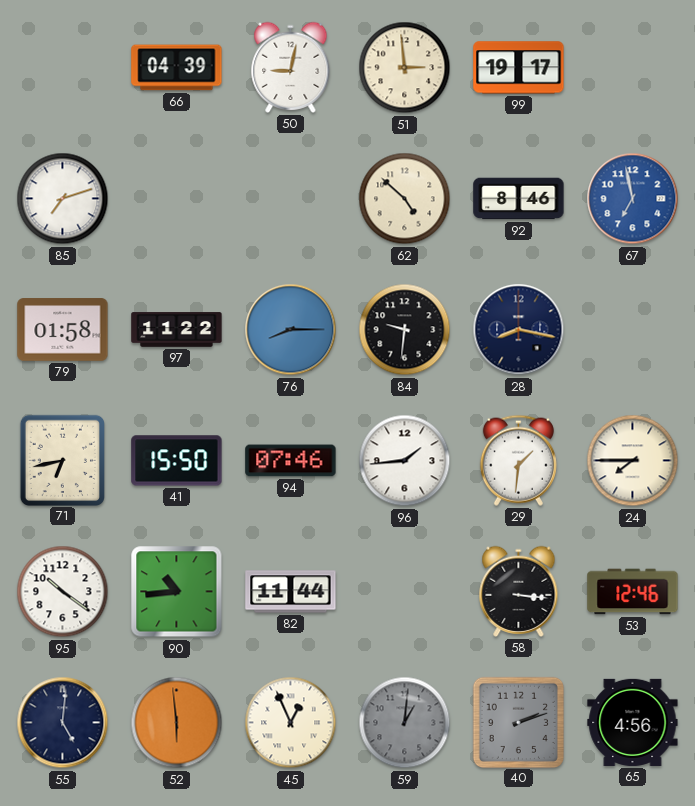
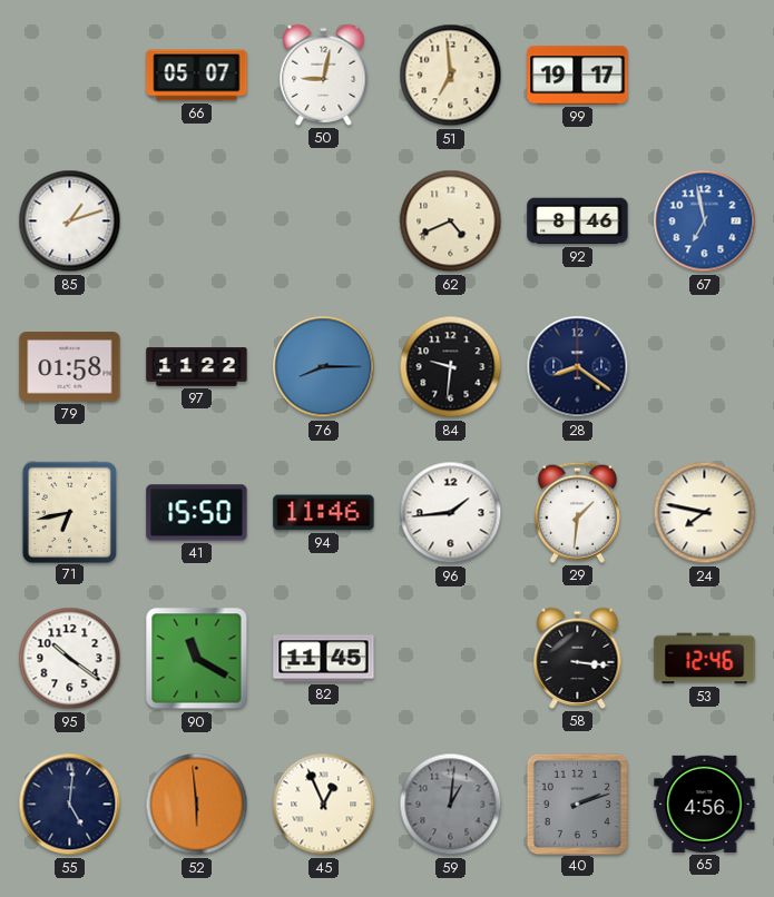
66: 04:39 -> 05:07 (197, 76)
51: 2:59 -> 6:59 (451, 76)
85: 7:12 -> 1:12 (70, 221)
62: 4:52 -> 4:41 (451, 221)
28: 8:17 -> 8:21 (578, 367)
94: 07:46 -> 11:46 (324, 513)
24: 7:45 -> 7:47 (705, 513)
90: 10:44 -> 11:20 (197, 659)
82: 11:44 -> 11:45 (324, 659)
